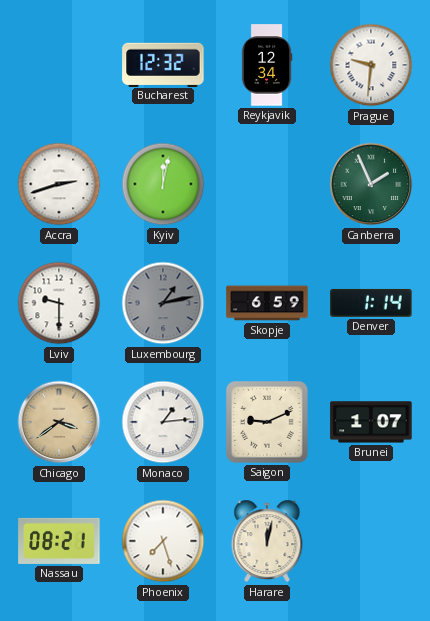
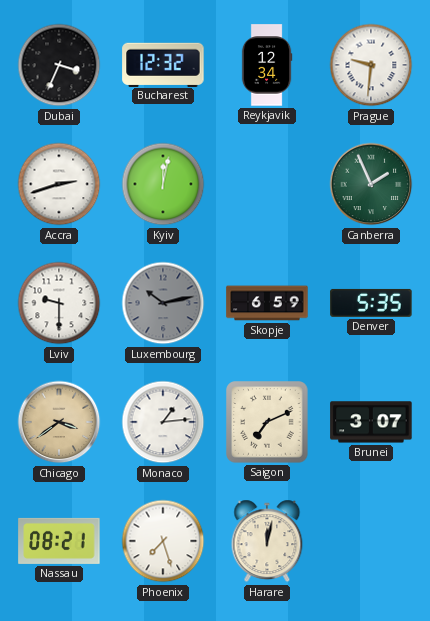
Dubai: none -> 3:34 (59, 65)
Luxembourg: 1:13 -> 10:13 (163, 303)
Denver: 1:14 -> 5:35 (371, 303)
Saigon: 9:11 -> 7:11 (267, 422)
Brunei: 1:07 -> 3:07 (371, 422)
